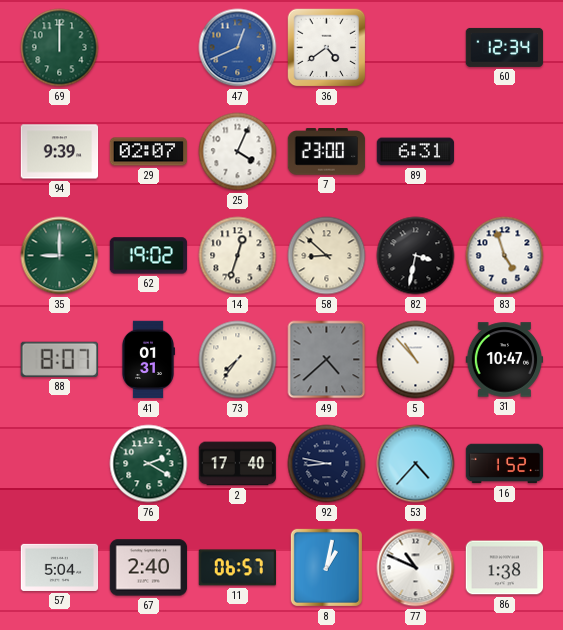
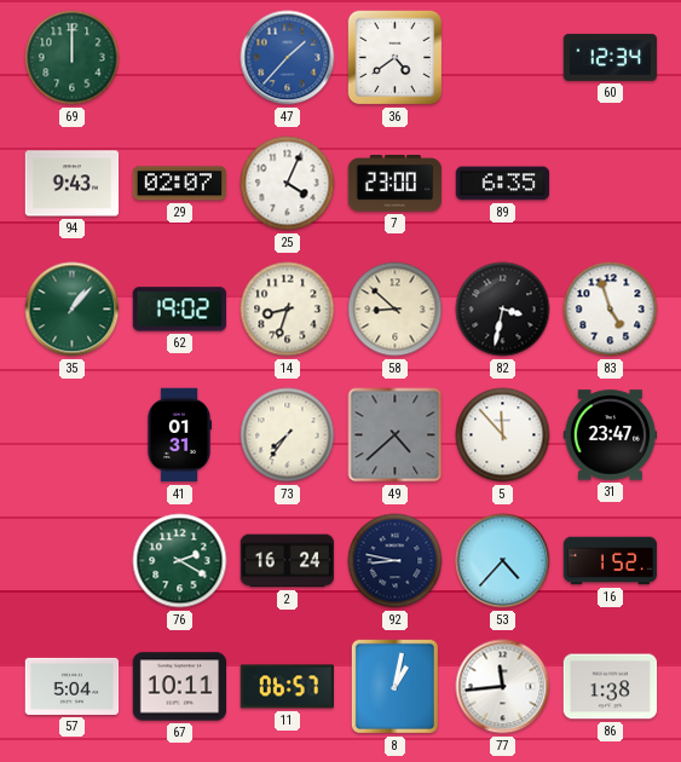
47: 12:41 -> 1:37 (288, 58)
94: 9:39 -> 9:43 (73, 184)
89: 6:31 -> 6:35 (503, 184)
35: 9:00 -> 1:07 (73, 310)
14: 12:33 -> 8:33 (288, 310)
88: 8:07 -> none (59, 359)
5: 10:53 -> 11:53 (503, 435)
31: 10:47 -> 23:47 (611, 435)
2: 17:40 -> 16:24 (288, 561)
67: 2:40 -> 10:11 (180, 687)
77: 10:49 -> 11:44 (503, 687)
